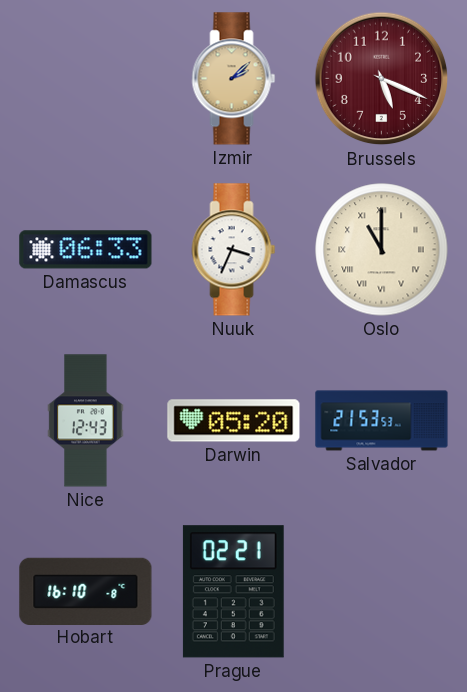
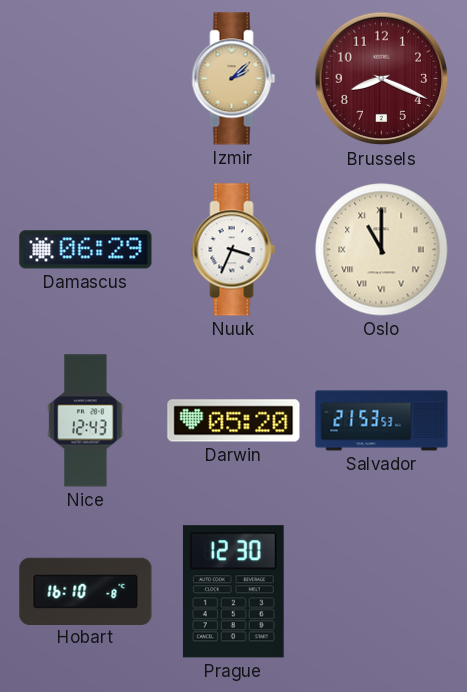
Brussels: 5:19 -> 8:19 (382, 79)
Damascus: 06:33 -> 06:29 (86, 250)
Prague: 02:21 -> 12:30 (233, 592)
